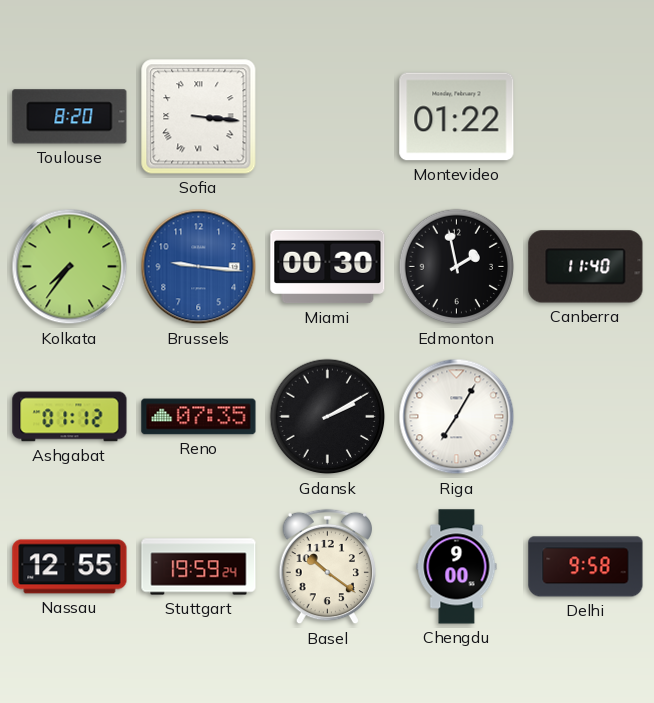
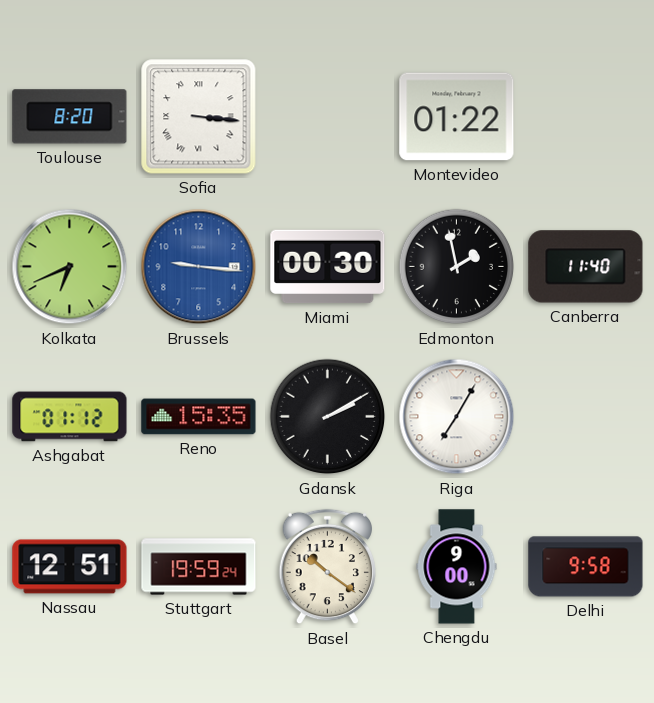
Kolkata: 7:36 -> 6:41 (70, 267)
Reno: 07:35 -> 15:35 (199, 417)
Nassau: 12:55 -> 12:51 (70, 567)
